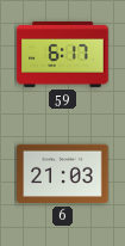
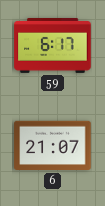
6: 21:03 -> 21:07 (53, 146)
